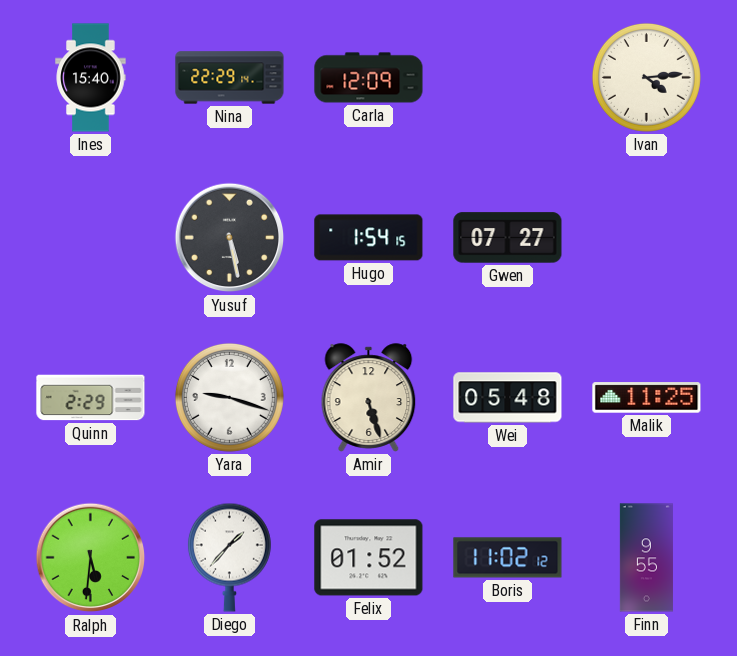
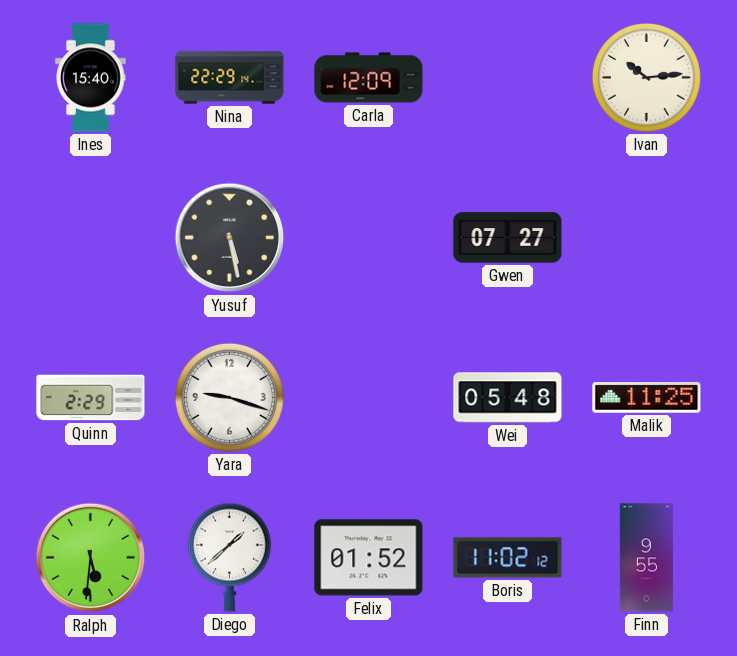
Ivan: 4:14 -> 10:14 (646, 77)
Hugo: 1:54 -> none (369, 238)
Amir: 5:27 -> none (369, 398)
Diego: 1:37 -> 1:38 (229, 557)
